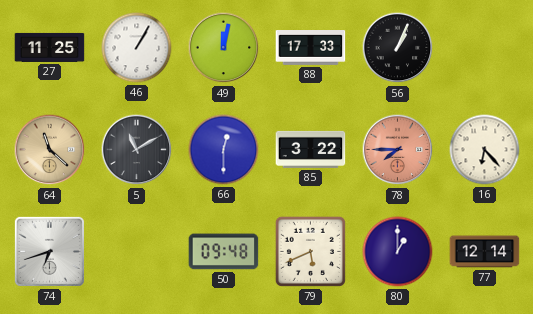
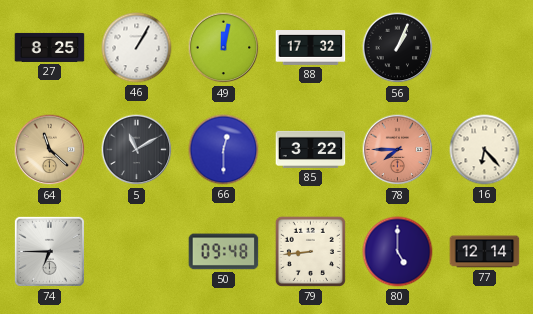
27: 11:25 -> 8:25 (50, 47)
88: 17:33 -> 17:32 (311, 48)
74: 6:42 -> 6:45 (49, 251)
79: 5:41 -> 8:44 (310, 251)
80: 1:00 -> 5:00 (398, 252)
